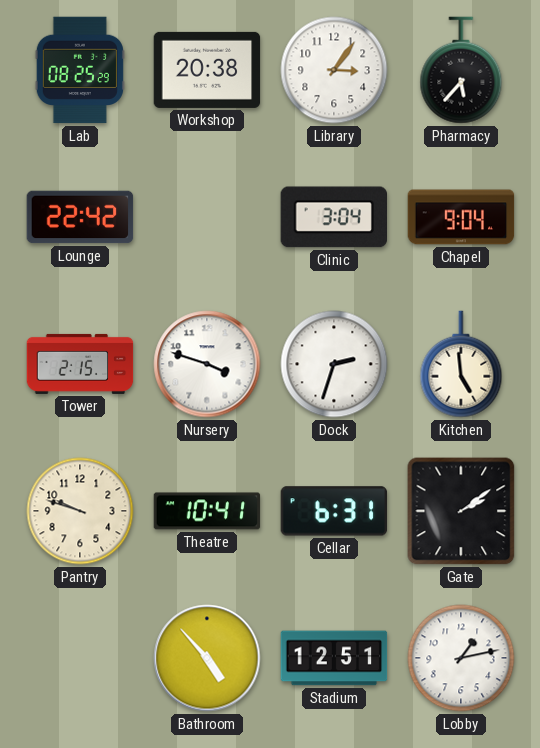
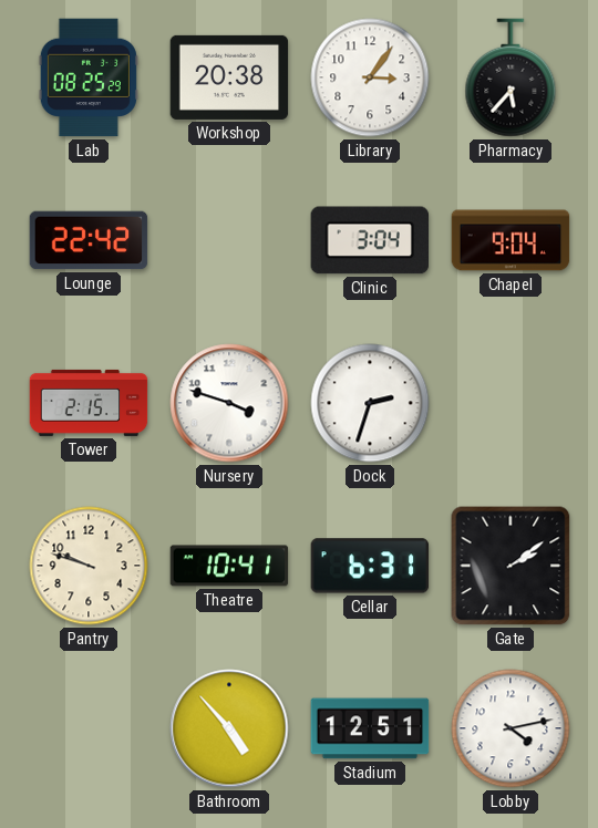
Kitchen: 4:59 -> none (461, 364)
Lobby: 1:13 -> 4:13 (511, 728)
